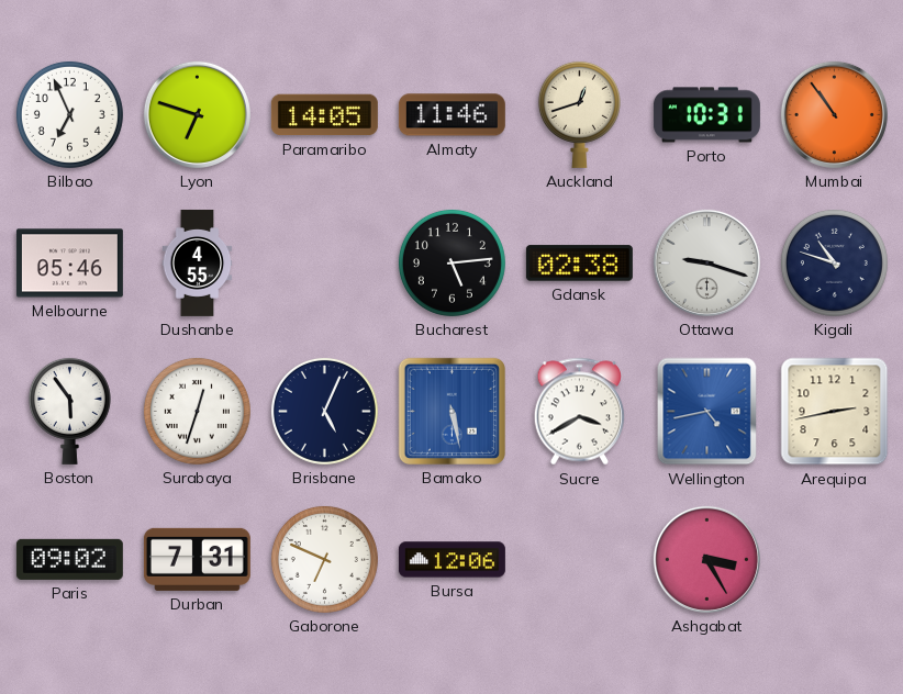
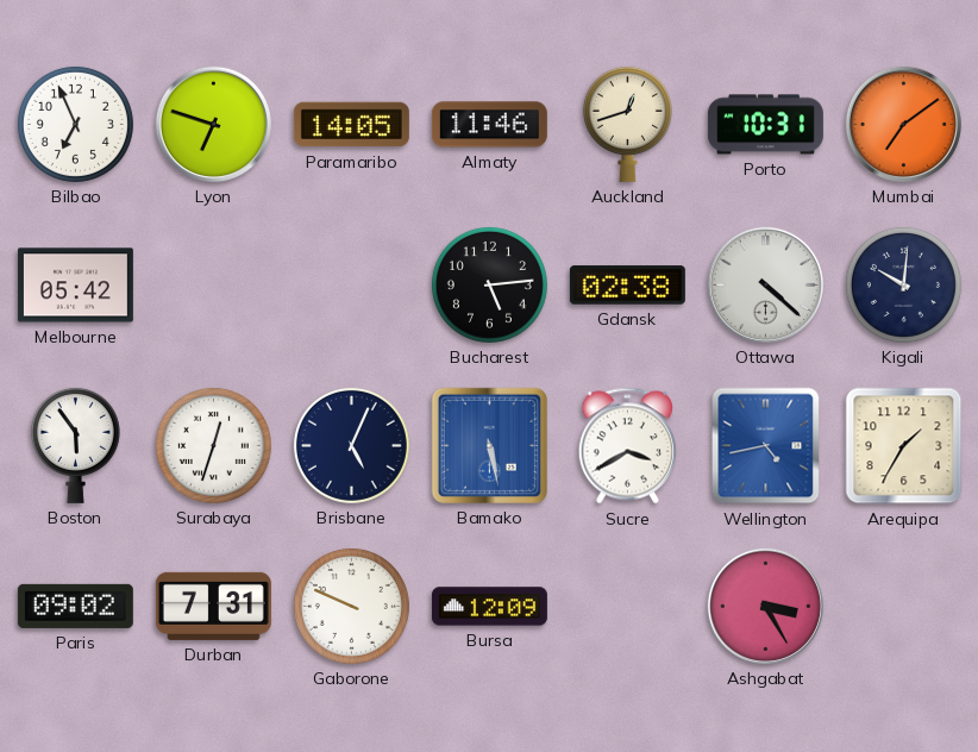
Mumbai: 10:54 -> 7:09 (903, 124)
Melbourne: 05:46 -> 05:42 (75, 286)
Dushanbe: 4:55 -> none (198, 262)
Ottawa: 9:18 -> 4:22 (765, 284)
Kigali: 10:48 -> 10:01 (903, 284)
Arequipa: 2:43 -> 1:35 (904, 446)
Gaborone: 6:49 -> 9:49 (351, 606)
Bursa: 12:06 -> 12:09 (489, 607)
